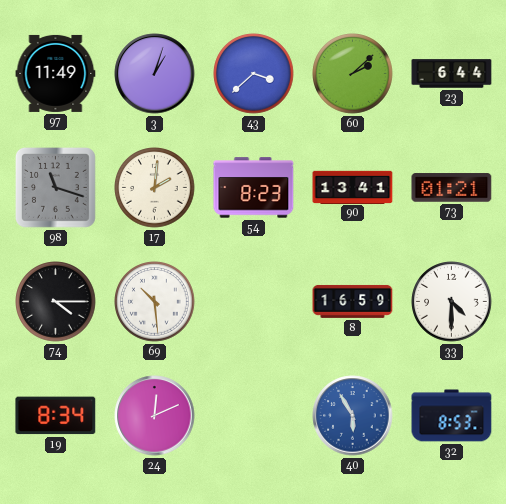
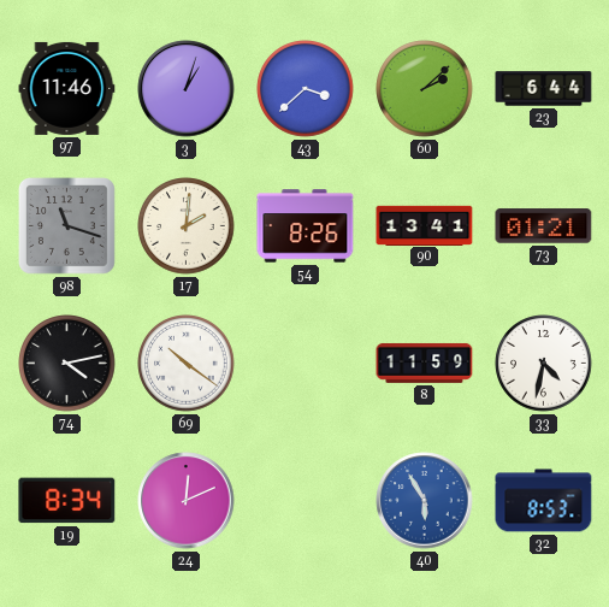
97: 11:49 -> 11:46 (67, 88)
54: 8:23 -> 8:26 (306, 226)
74: 4:15 -> 4:13 (67, 364)
69: 10:29 -> 10:21 (187, 364)
8: 16:59 -> 11:59 (425, 363)
33: 4:30 -> 4:32 (544, 364)
